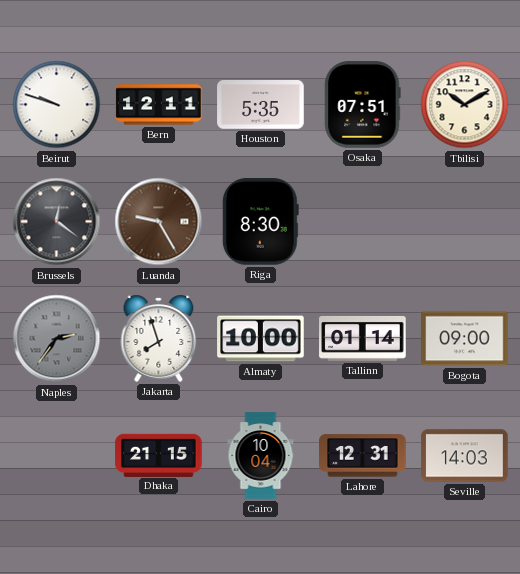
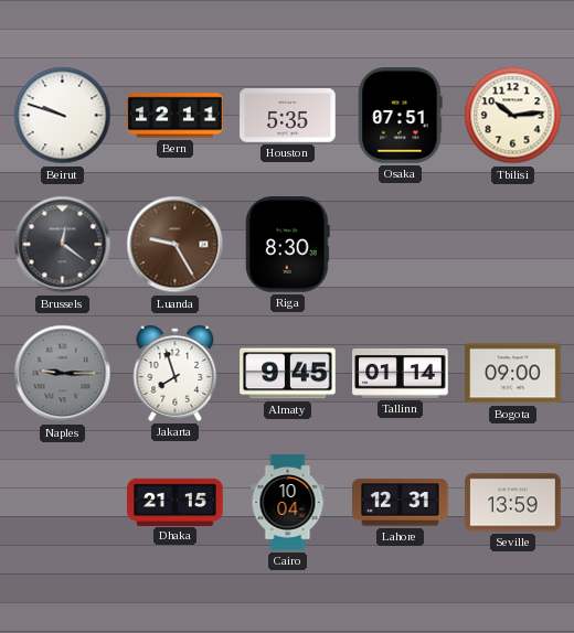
Tbilisi: 10:10 -> 10:14 (513, 116)
Naples: 2:36 -> 9:15 (63, 374)
Almaty: 10:00 -> 9:45 (288, 374)
Seville: 14:03 -> 13:59 (513, 503)
